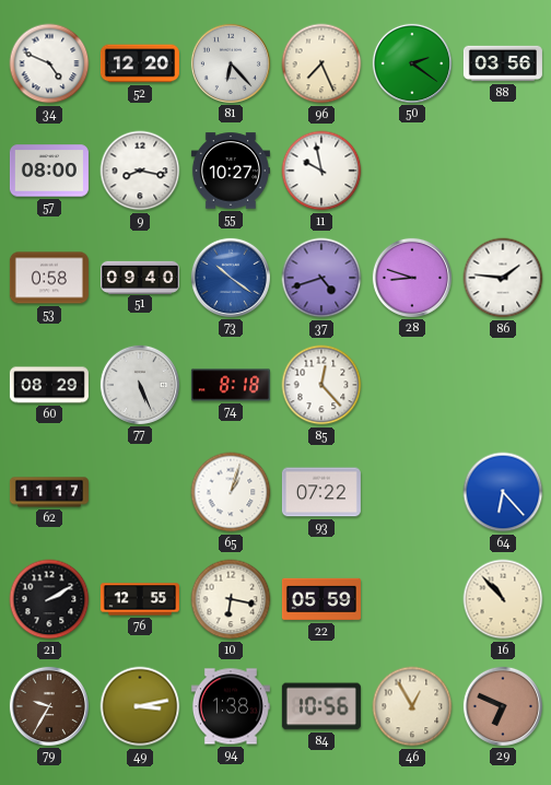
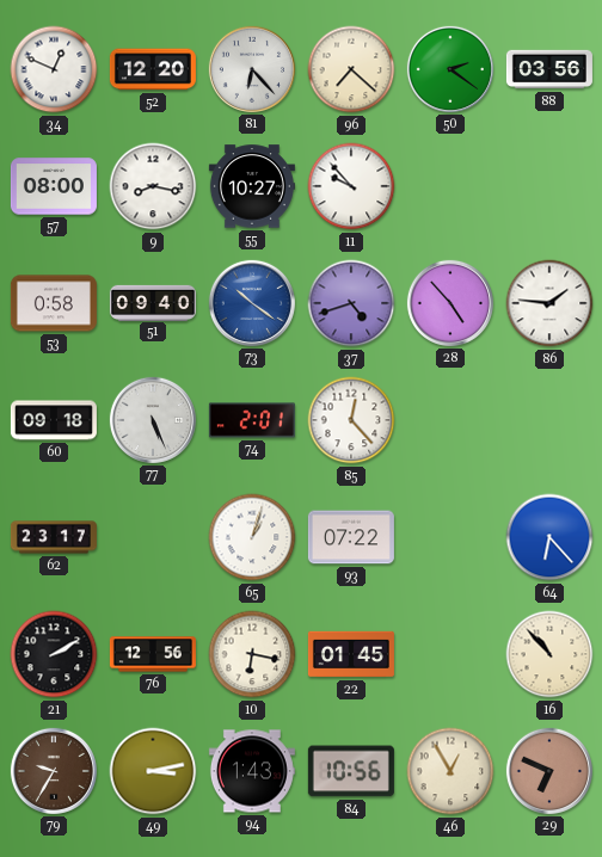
34: 4:49 -> 12:49 (54, 69)
96: 7:26 -> 7:22 (351, 69)
11: 9:58 -> 9:53 (351, 186)
28: 8:48 -> 4:53 (450, 303)
60: 08:29 -> 09:18 (54, 420)
74: 8:18 -> 2:01 (252, 420)
62: 11:17 -> 23:17 (54, 537)
76: 12:55 -> 12:56 (153, 654)
22: 05:59 -> 01:45 (351, 654)
94: 1:38 -> 1:43 (252, 771)
